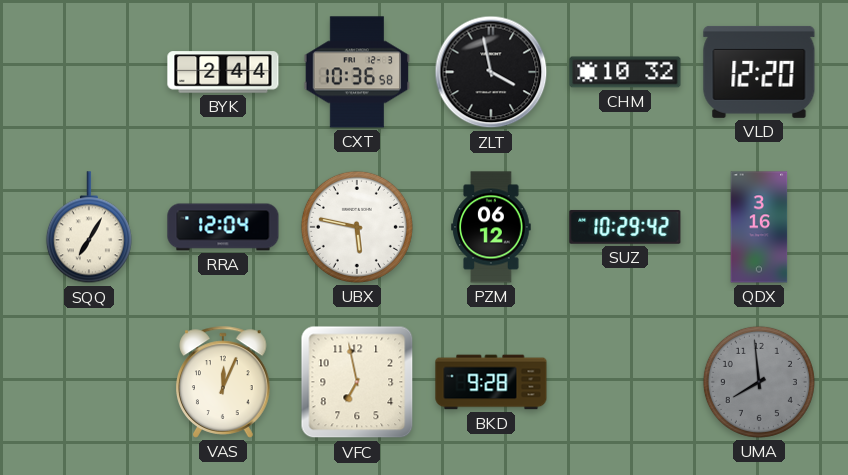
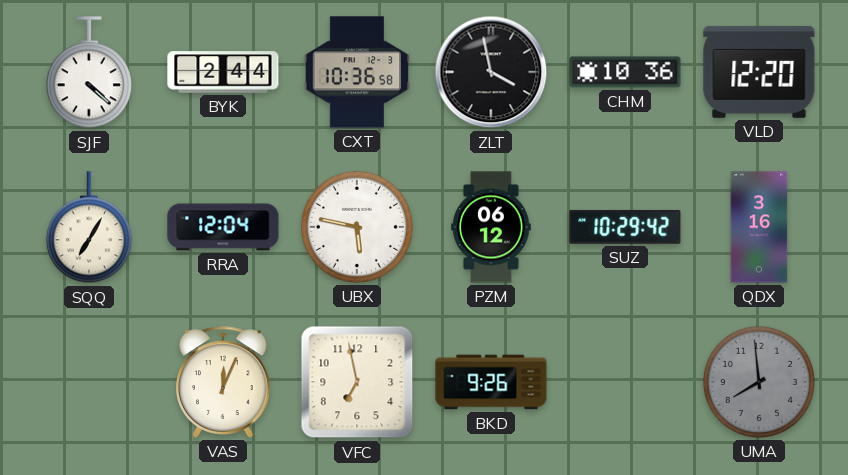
SJF: none -> 4:22 (89, 73)
CHM: 10:32 -> 10:36 (625, 72)
BKD: 9:28 -> 9:26 (491, 382)
